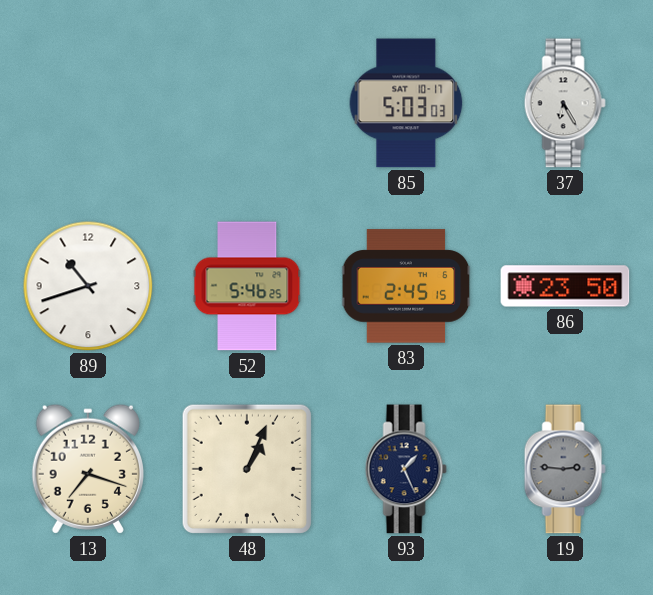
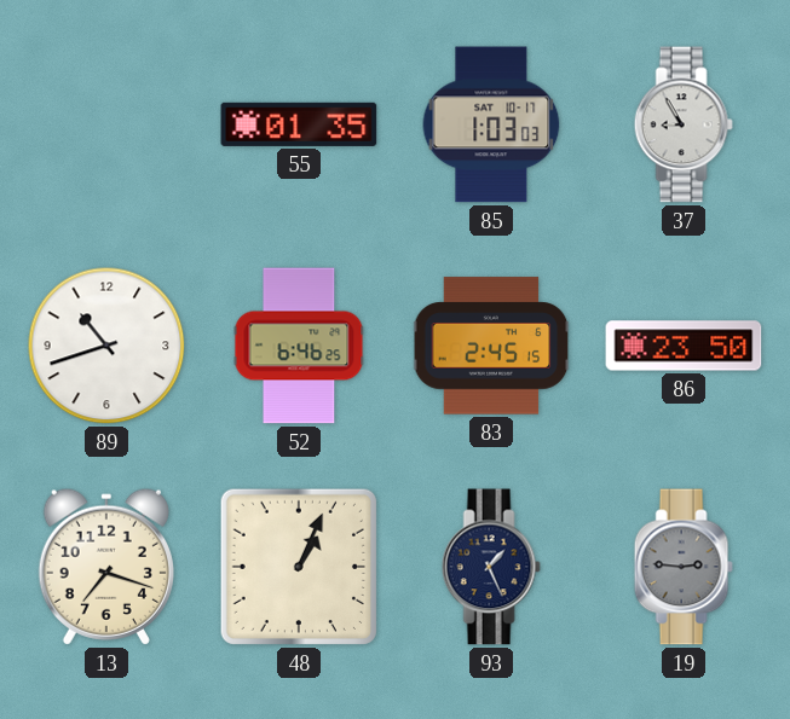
55: none -> 01:35 (299, 124)
85: 5:03 -> 1:03 (491, 124)
37: 6:25 -> 8:55 (684, 124)
52: 5:46 -> 6:46 (299, 346)
